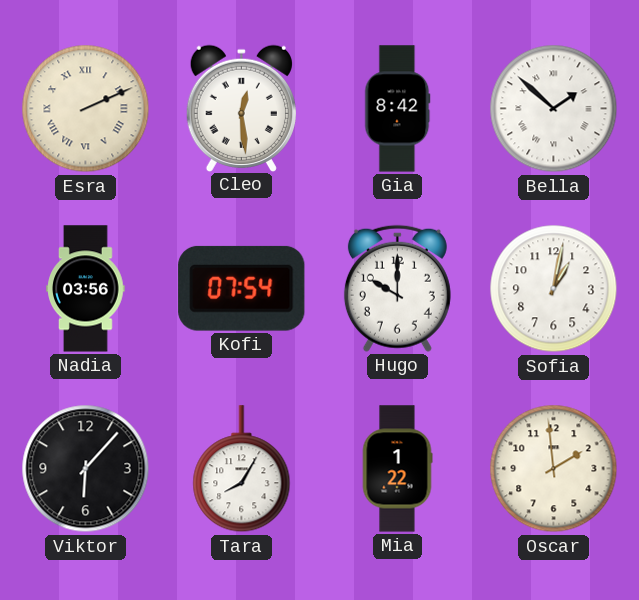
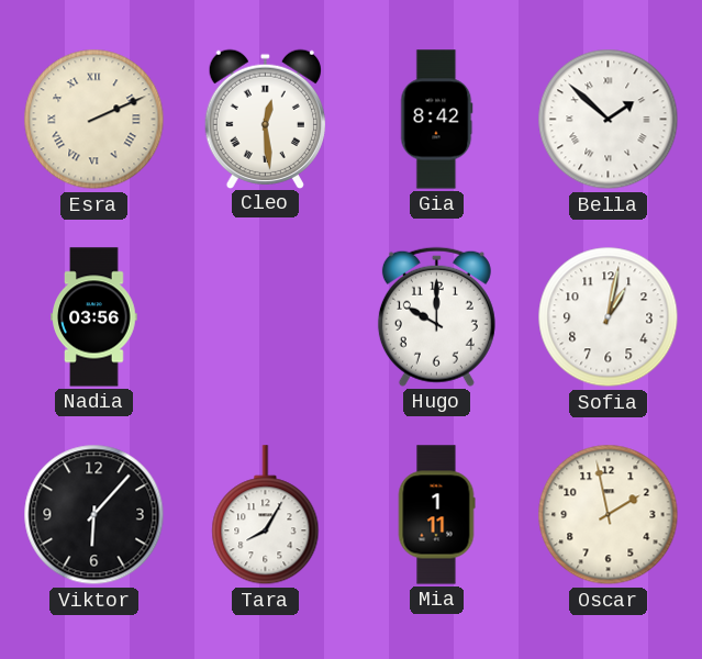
Kofi: 07:54 -> none (242, 288)
Mia: 1:22 -> 1:11 (436, 515)
Oscar: 1:59 -> 1:58 (609, 515)
